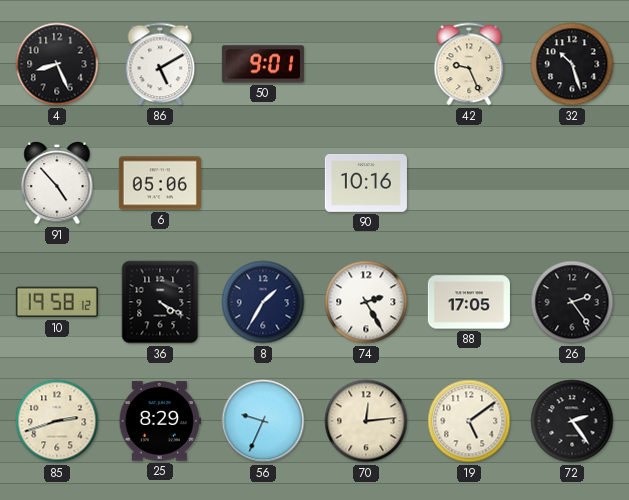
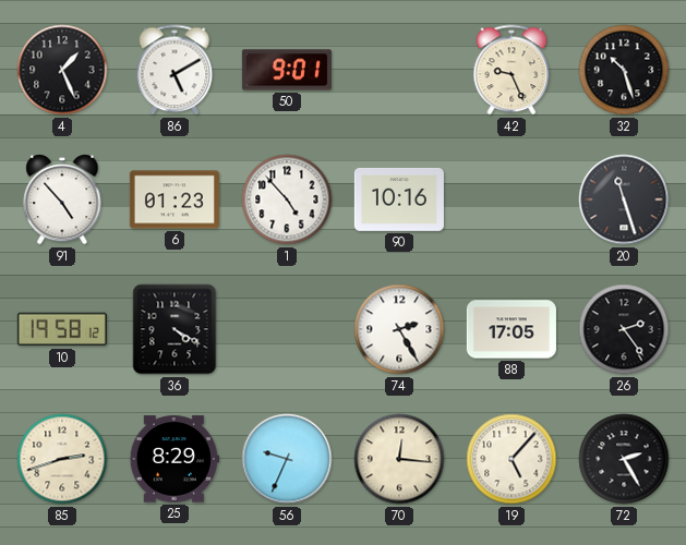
4: 8:26 -> 1:26 (62, 70)
6: 05:06 -> 01:23 (174, 199)
1: none -> 4:53 (287, 199)
20: none -> 11:27 (624, 199)
8: 1:35 -> none (263, 302)
70: 12:14 -> 12:16 (399, 459)
19: 5:09 -> 5:07 (512, 459)
72: 2:24 -> 2:25 (624, 459)
